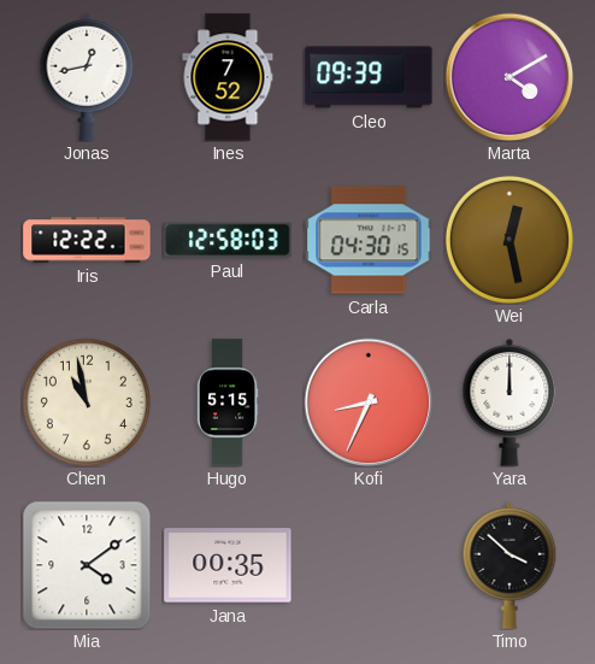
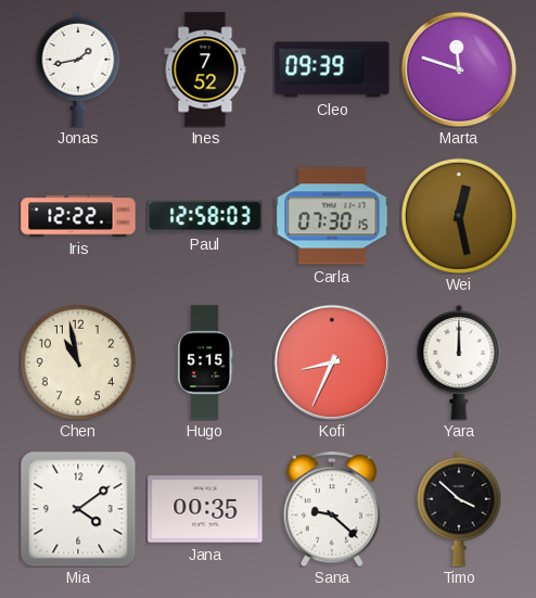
Jonas: 12:43 -> 1:43 (78, 69)
Marta: 4:10 -> 11:48 (459, 69)
Carla: 04:30 -> 07:30 (332, 216)
Sana: none -> 9:22 (332, 509)
